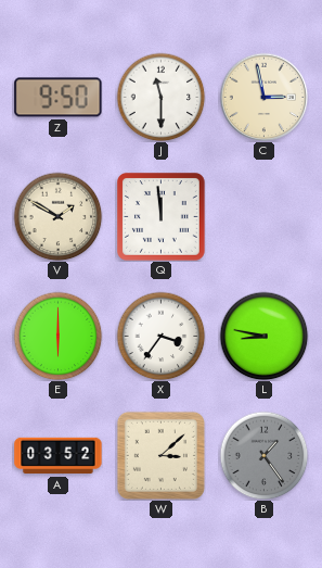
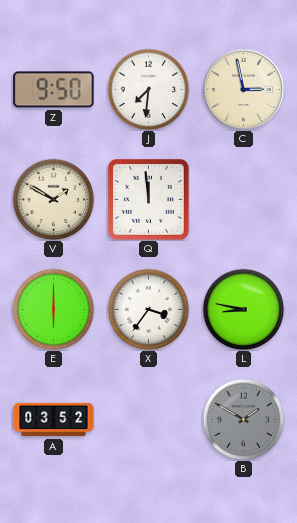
J: 11:30 -> 7:31 (148, 89)
W: 3:08 -> none (160, 455)
B: 1:24 -> 1:50 (243, 419)
